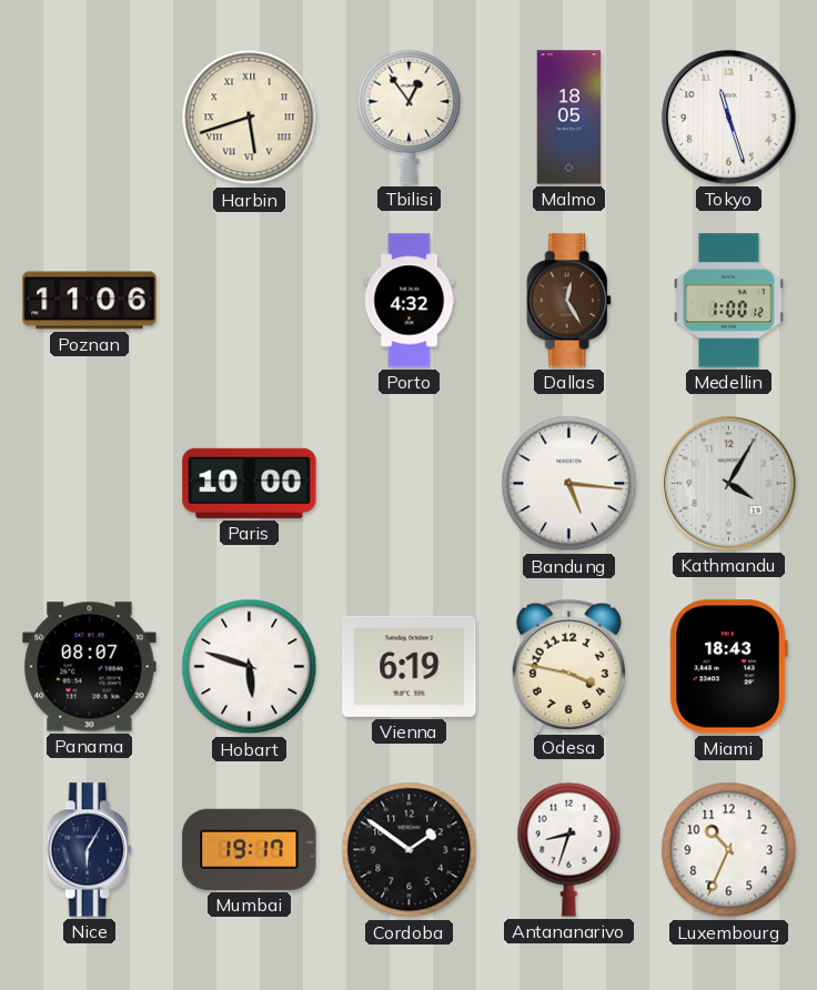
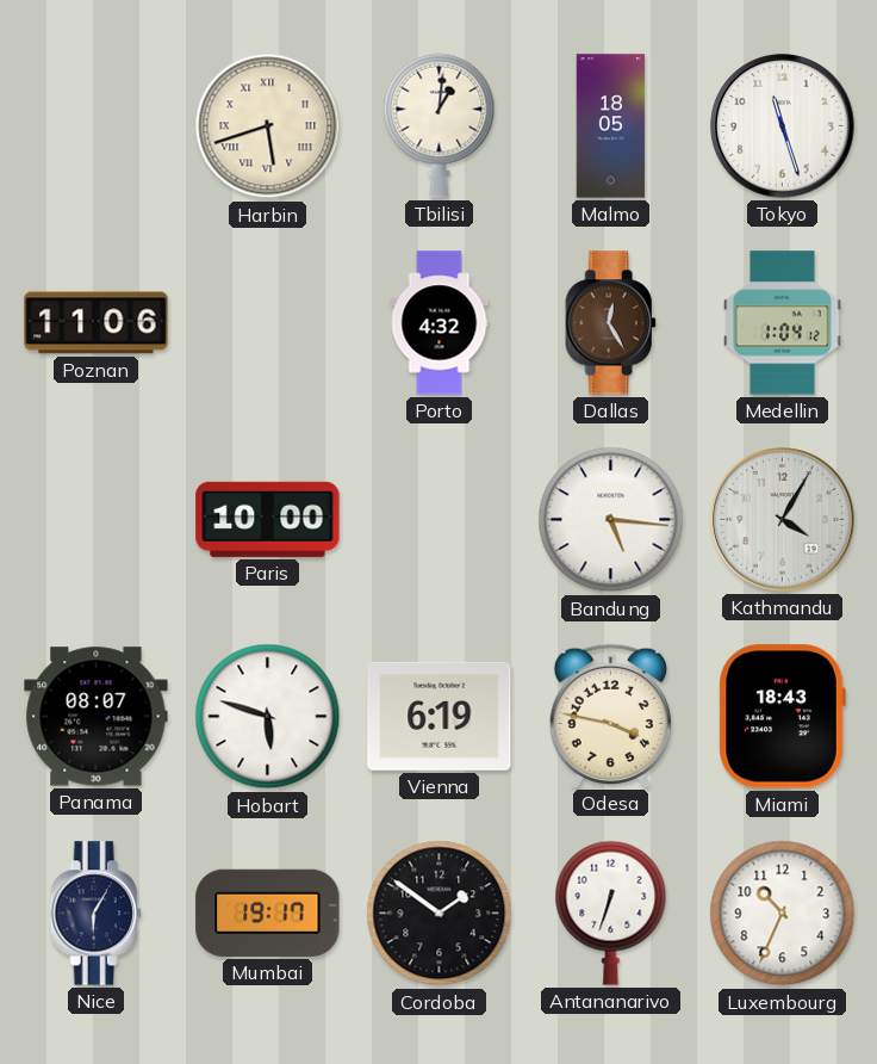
Tbilisi: 12:54 -> 1:01 (440, 125)
Medellin: 1:00 -> 1:04 (783, 323)
Antananarivo: 8:33 -> 6:33 (611, 913)
